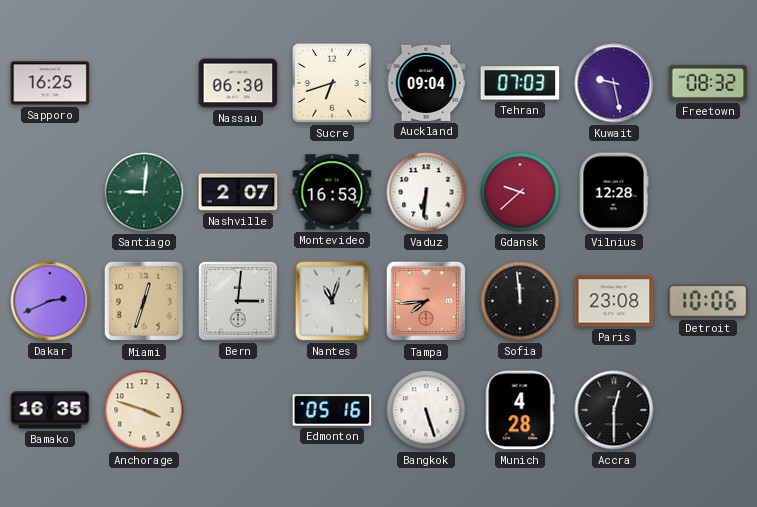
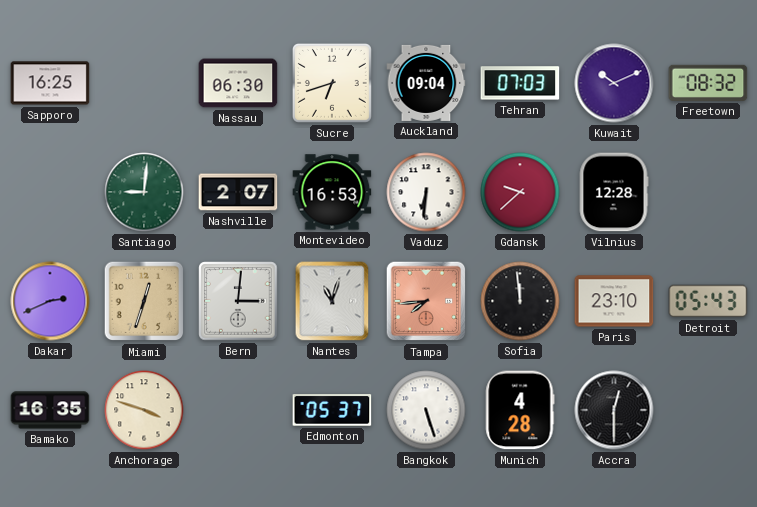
Kuwait: 9:28 -> 10:11 (614, 83)
Paris: 23:08 -> 23:10 (614, 301)
Detroit: 10:06 -> 05:43 (708, 301)
Edmonton: 05:16 -> 05:37 (332, 410)
